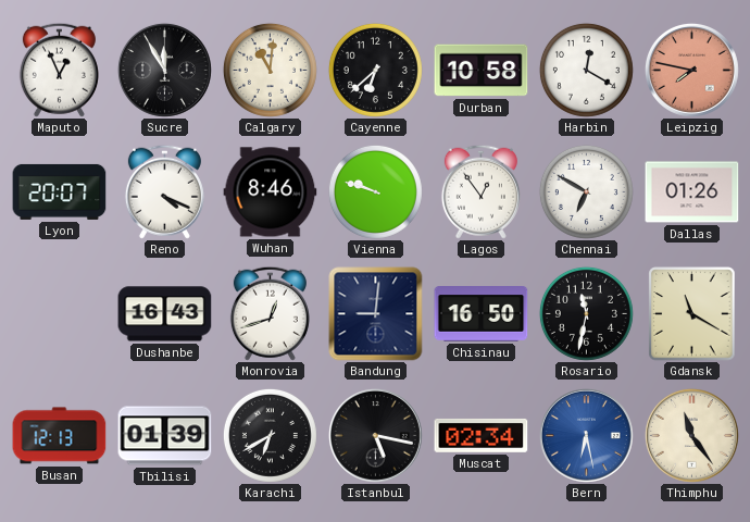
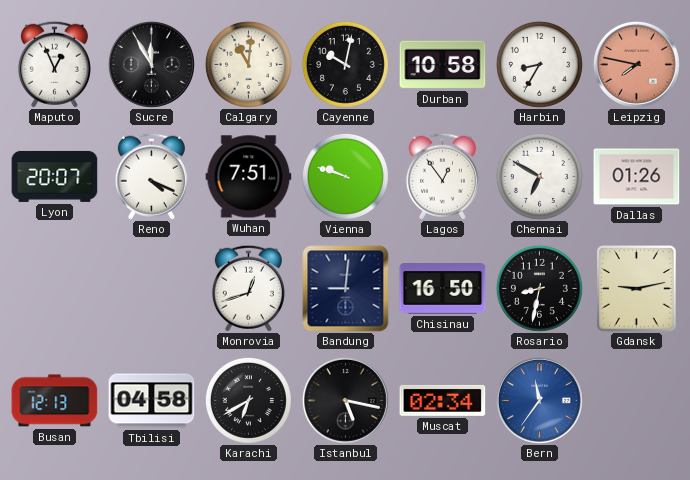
Cayenne: 6:38 -> 10:02 (345, 64)
Harbin: 12:20 -> 8:35 (539, 64)
Wuhan: 8:46 -> 7:51 (249, 177)
Dushanbe: 16:43 -> none (165, 314)
Rosario: 11:32 -> 8:32 (539, 288)
Gdansk: 11:20 -> 9:13 (637, 289)
Tbilisi: 01:39 -> 04:58 (152, 401)
Bern: 6:28 -> 11:36 (539, 400)
Thimphu: 11:24 -> none (691, 435)
